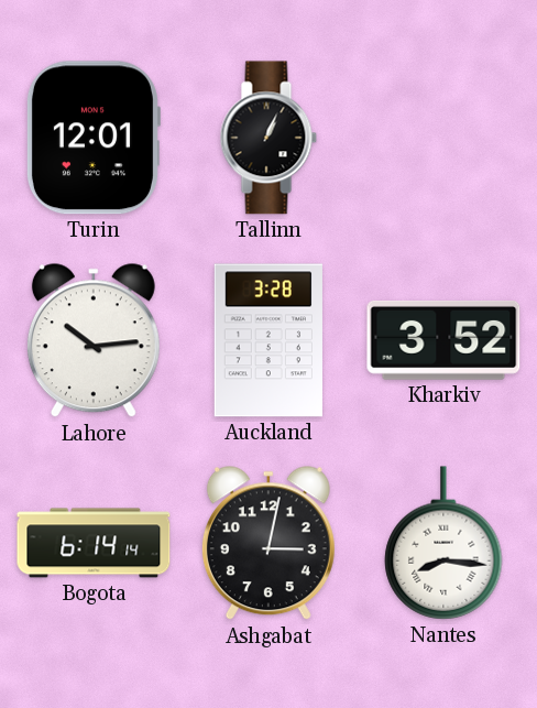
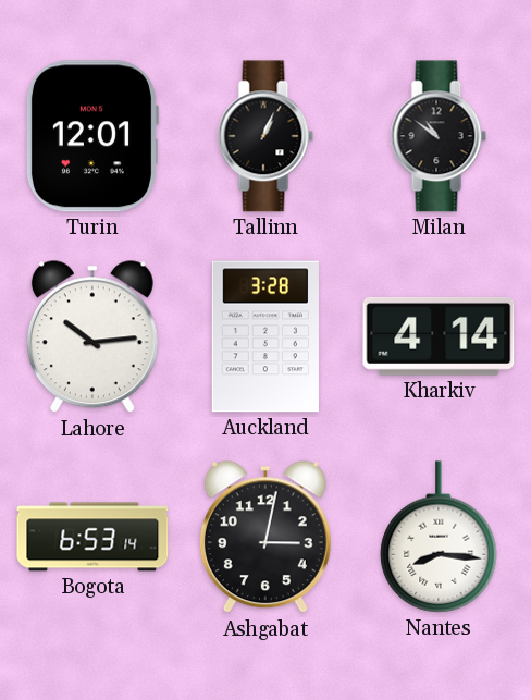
Milan: none -> 10:51 (439, 136)
Kharkiv: 3:52 -> 4:14 (439, 336)
Bogota: 6:14 -> 6:53 (92, 537)
